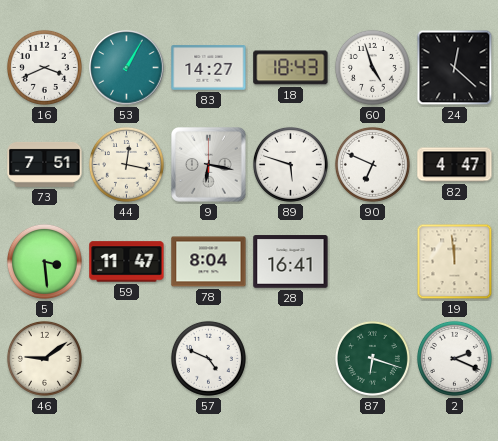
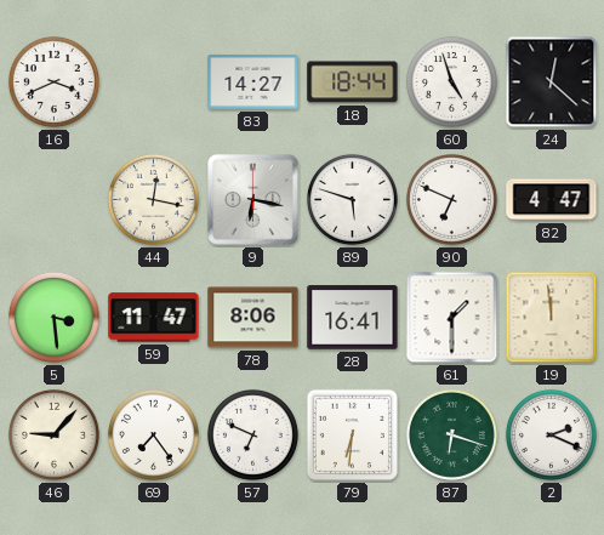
53: 1:05 -> none (127, 68)
18: 18:43 -> 18:44 (353, 82)
73: 7:51 -> none (45, 164)
78: 8:04 -> 8:06 (253, 318)
61: none -> 1:30 (452, 318)
46: 9:09 -> 9:07 (53, 434)
69: none -> 7:24 (153, 434)
57: 4:49 -> 6:49 (252, 434)
79: none -> 6:31 (352, 434)
